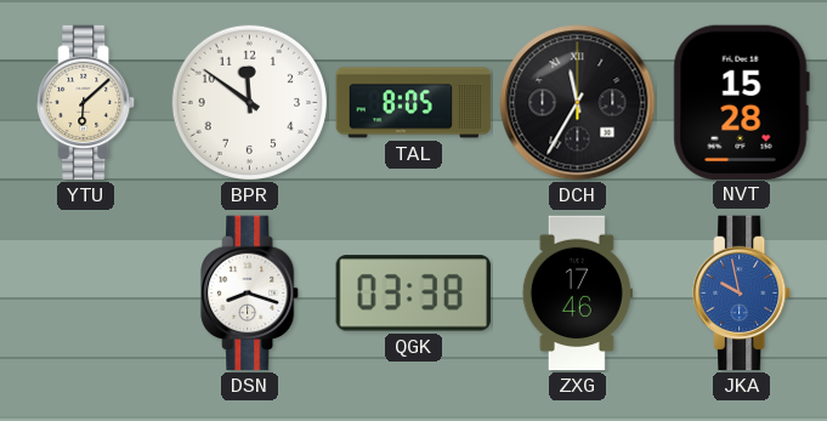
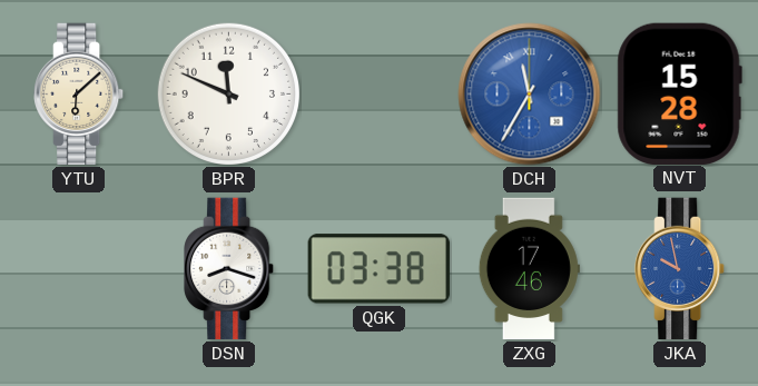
BPR: 11:51 -> 11:49 (228, 93)
TAL: 8:05 -> none (414, 103)
DCH dial: black -> blue (530, 95)
